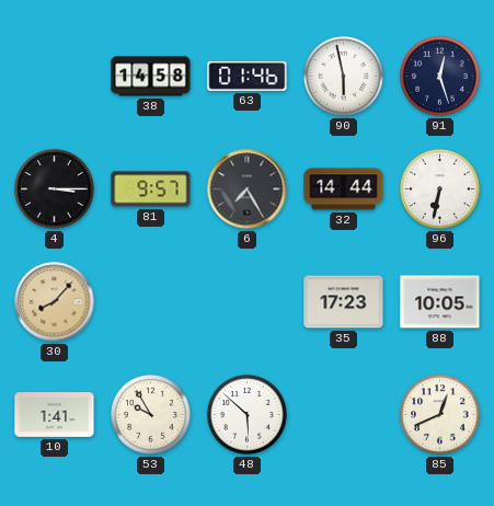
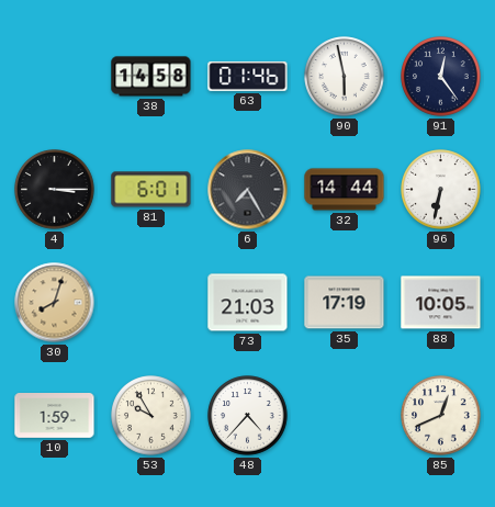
91: 12:27 -> 12:24 (441, 77)
81: 9:57 -> 6:01 (151, 190)
30: 8:07 -> 8:03 (55, 303)
73: none -> 21:03 (248, 303)
35: 17:23 -> 17:19 (345, 303)
10: 1:41 -> 1:59 (55, 416)
48: 5:52 -> 4:37 (248, 416)
